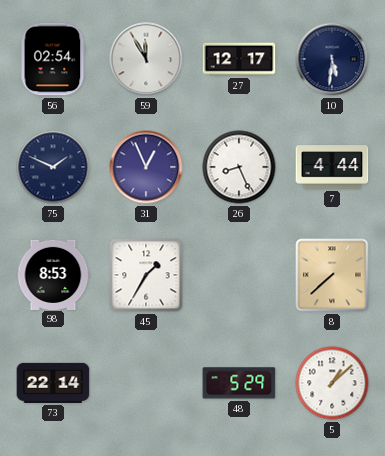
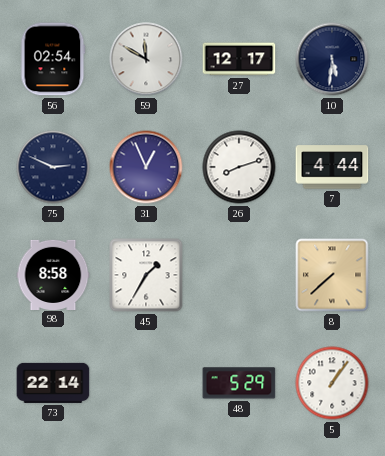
59: 11:55 -> 11:50 (146, 59)
75: 1:49 -> 2:49 (53, 167)
26: 8:26 -> 8:12 (239, 167)
98: 8:53 -> 8:58 (53, 274)
5: 1:08 -> 1:06 (332, 383)
